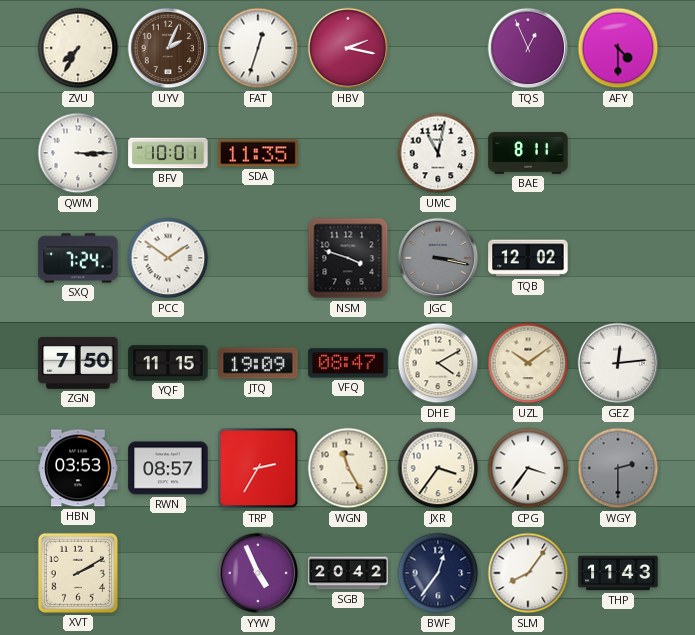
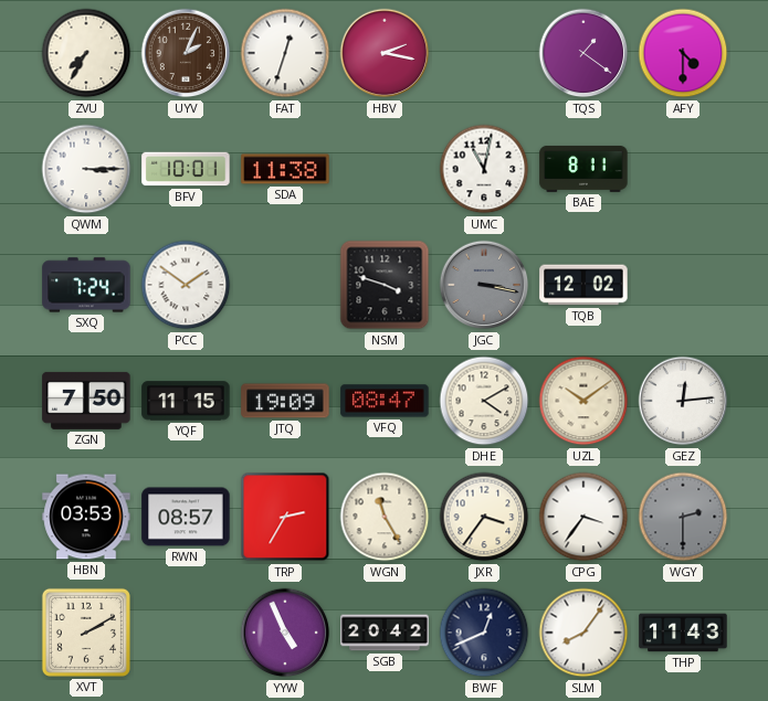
TQS: 12:56 -> 1:21 (583, 53)
SDA: 11:35 -> 11:38 (285, 169)
BWF: 12:36 -> 12:41 (484, 633)
